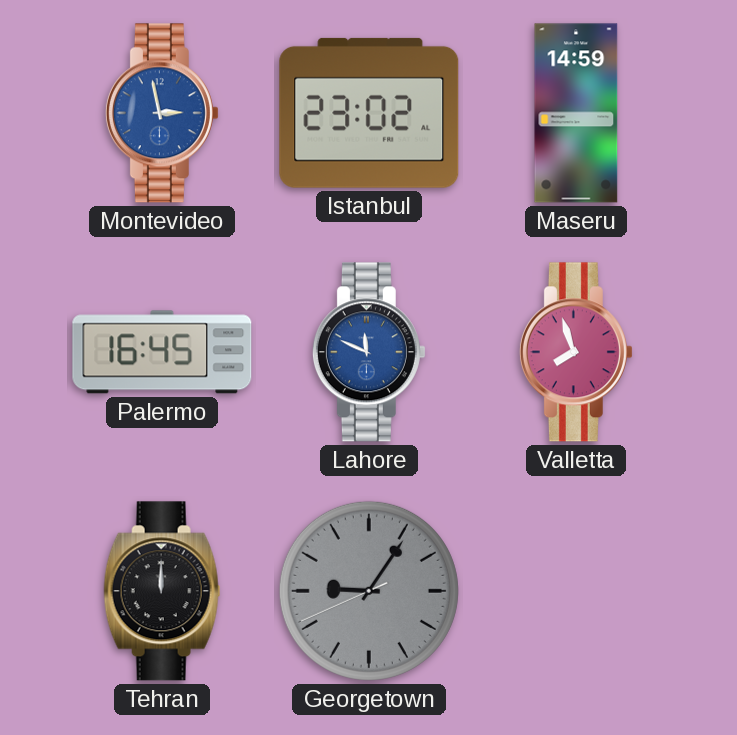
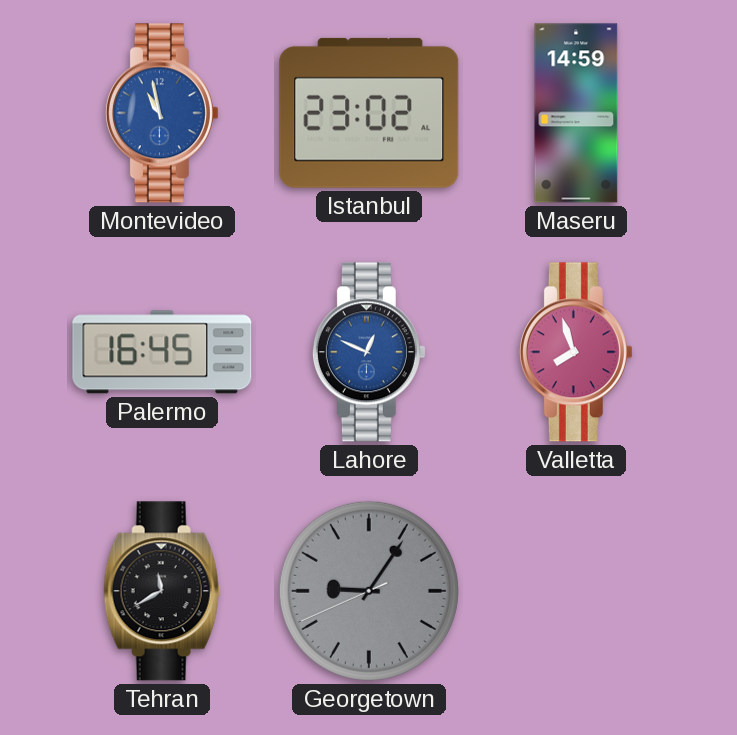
Montevideo: 2:58 -> 10:58 (162, 113)
Lahore: 11:49 -> 12:49 (369, 352)
Tehran: 12:00 -> 11:40 (162, 591)
